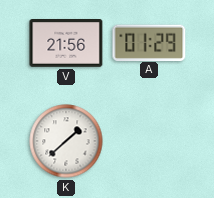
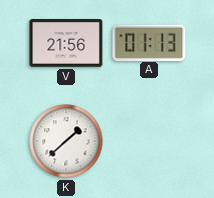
A: 01:29 -> 01:13 (149, 42)
